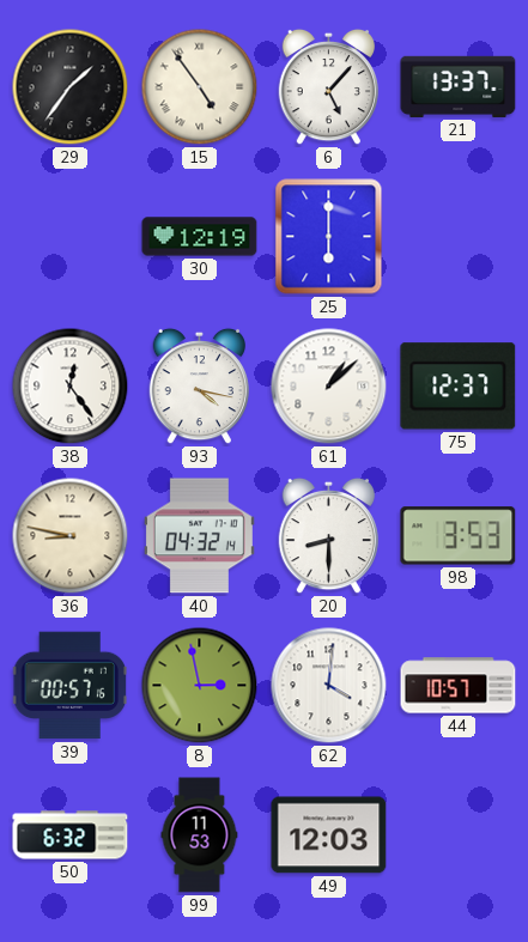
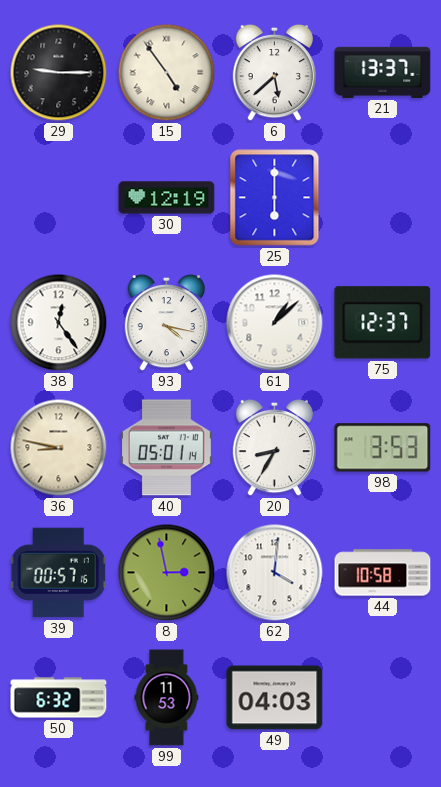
29: 1:36 -> 9:15 (59, 73)
6: 5:07 -> 5:38 (275, 73)
40: 04:32 -> 05:01 (166, 448)
20: 8:30 -> 8:35 (275, 448)
44: 10:57 -> 10:58 (383, 573)
49: 12:03 -> 04:03 (275, 698)
